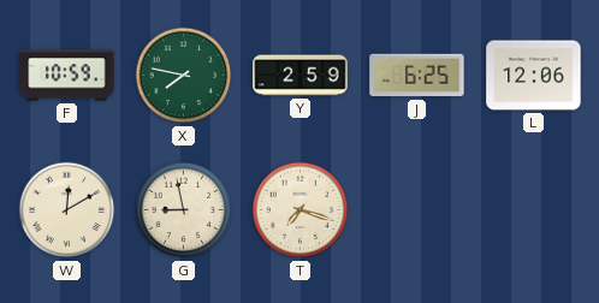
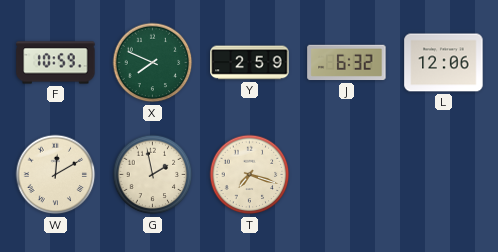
X: 7:47 -> 7:49 (153, 63)
J: 6:25 -> 6:32 (347, 63)
G: 8:58 -> 1:58 (153, 175)
